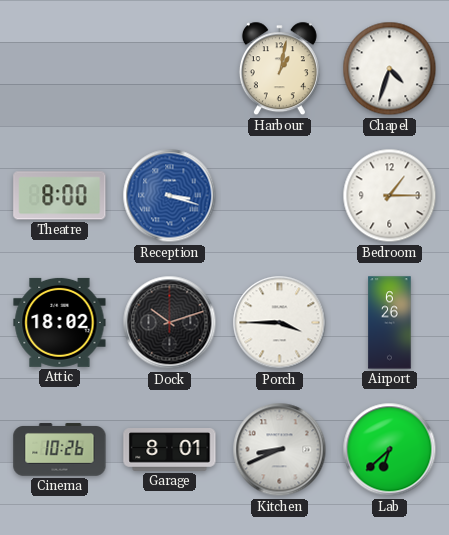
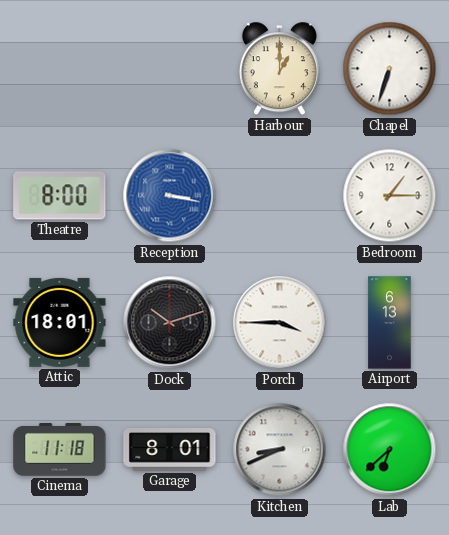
Harbour: 1:02 -> 1:00 (279, 69)
Chapel: 4:33 -> 6:33 (390, 69)
Reception: 3:18 -> 3:17 (170, 196)
Attic: 18:02 -> 18:01 (60, 322)
Airport: 6:26 -> 6:13 (390, 323)
Cinema: 10:26 -> 11:18 (60, 450)
